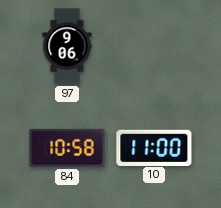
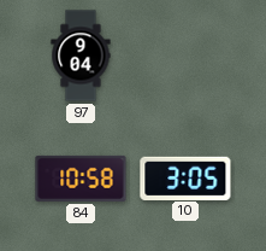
97: 9:06 -> 9:04 (81, 56)
10: 11:00 -> 3:05 (185, 177)
